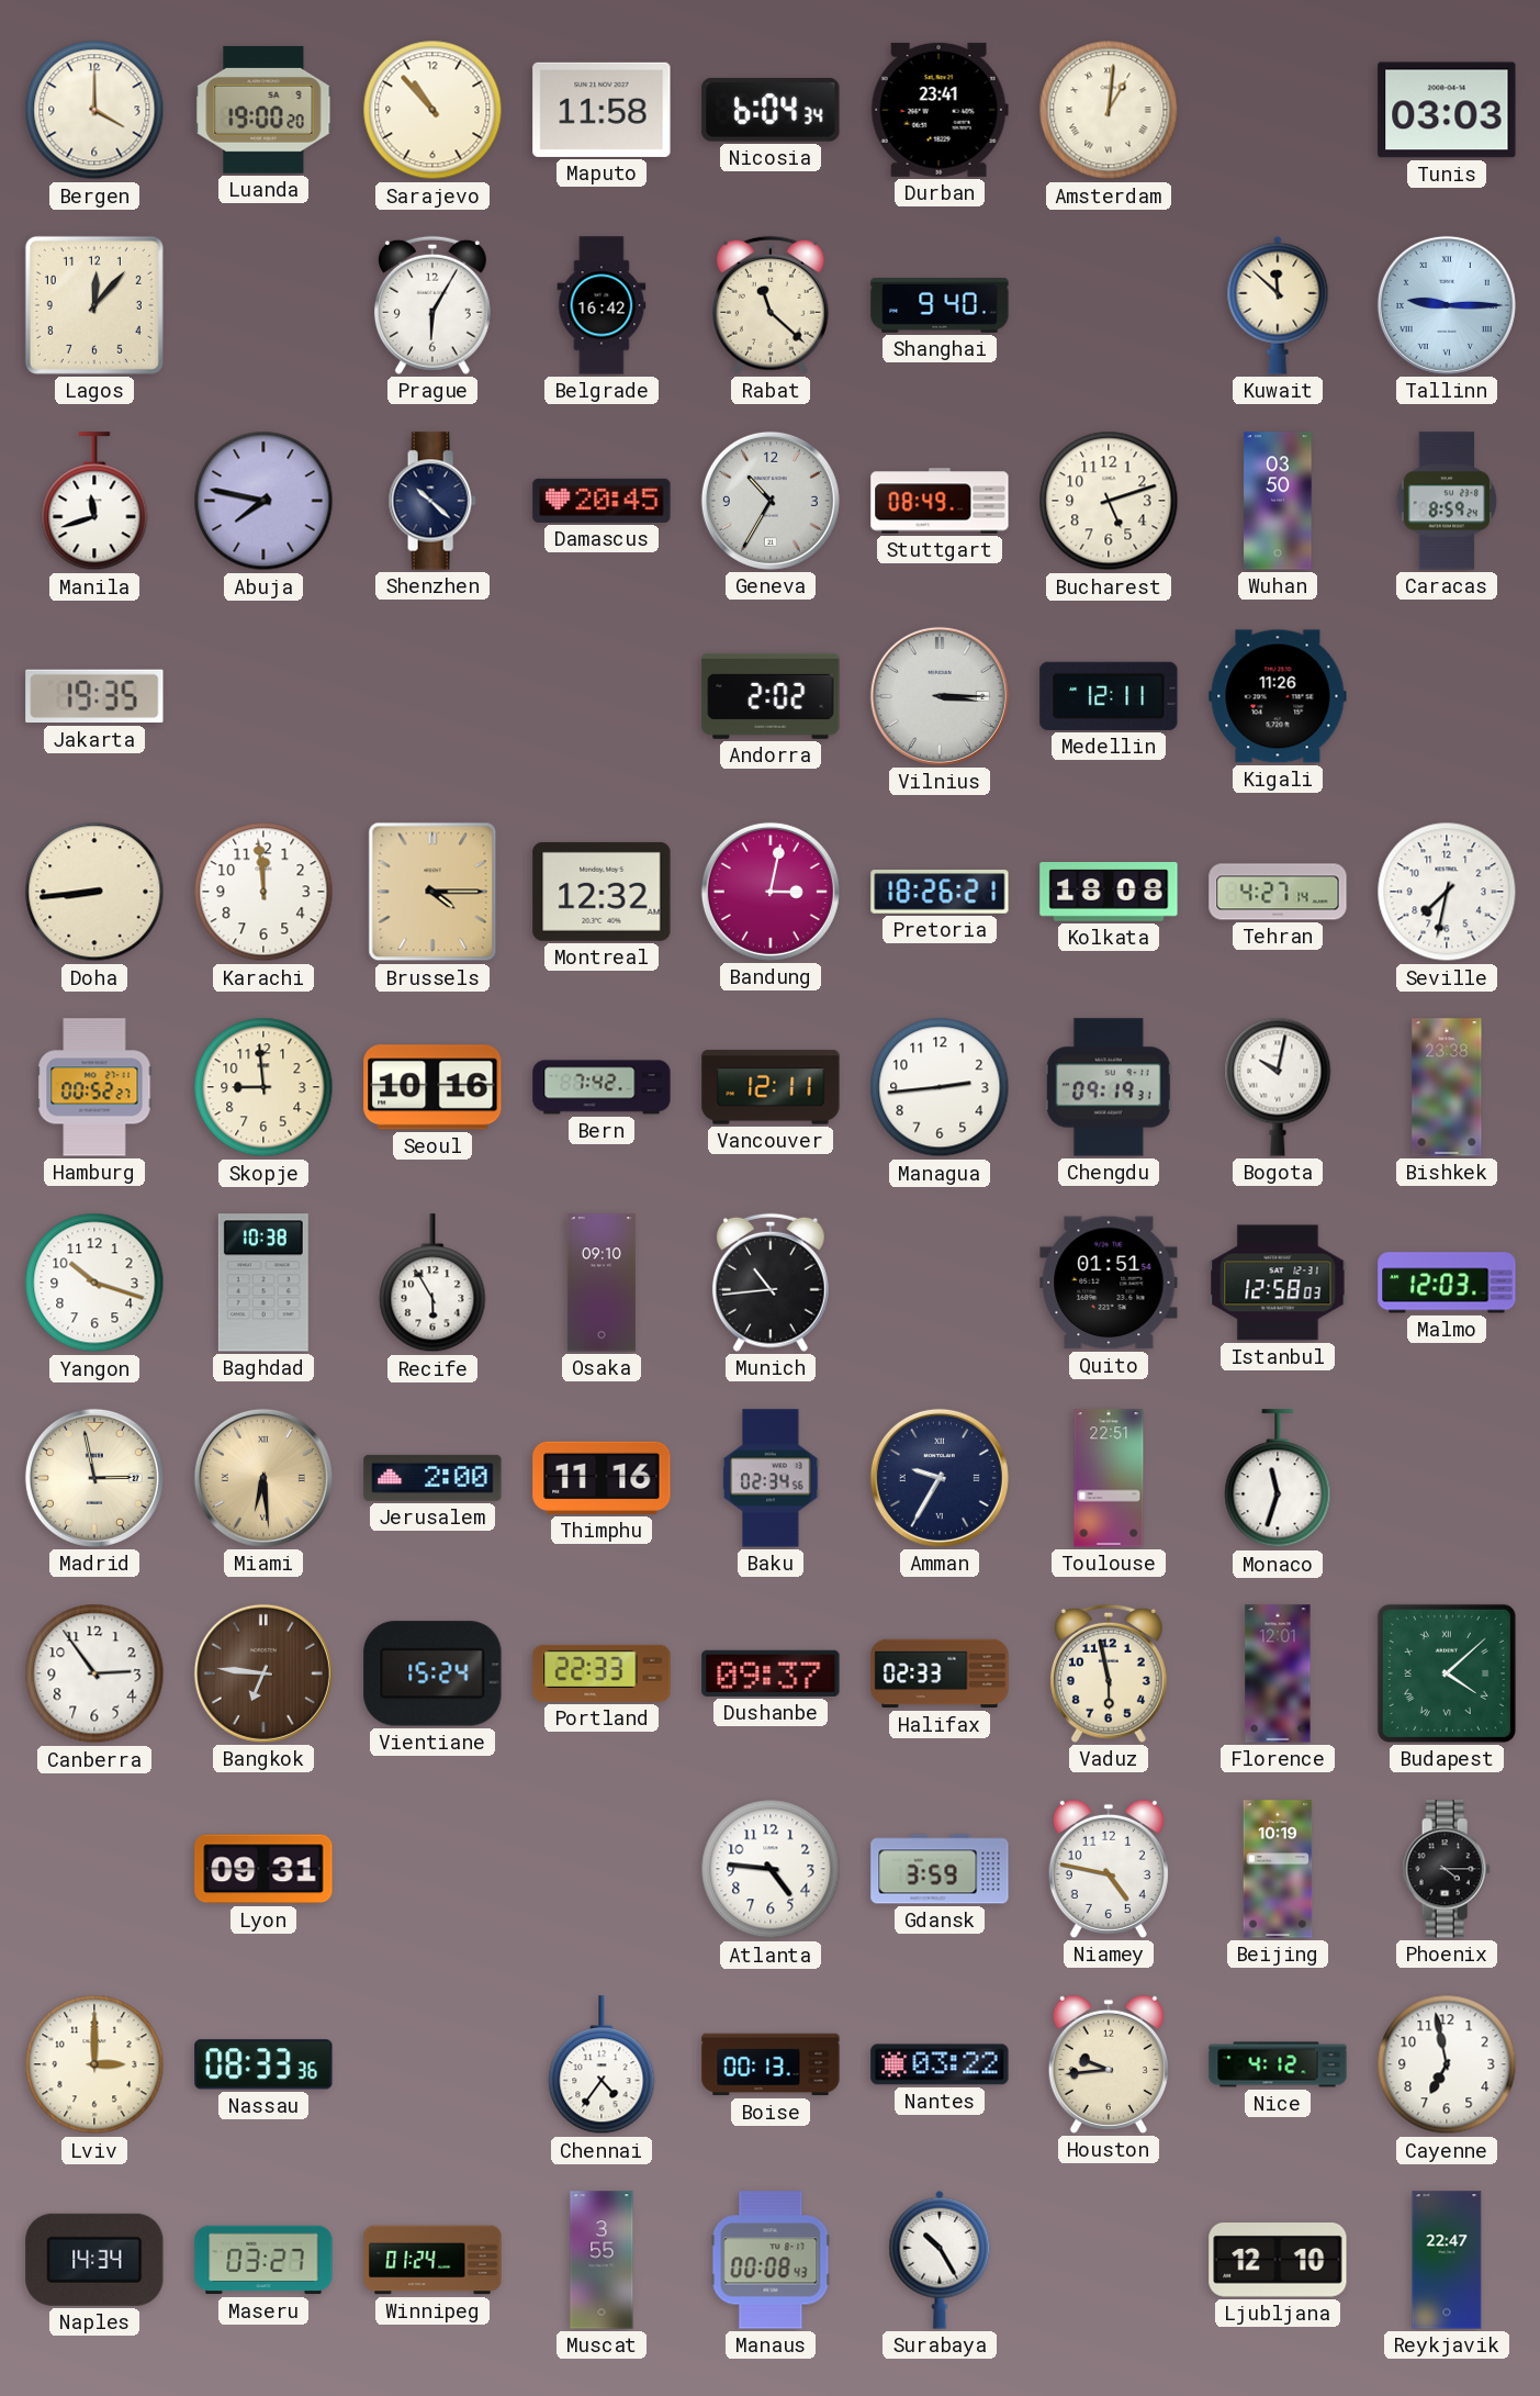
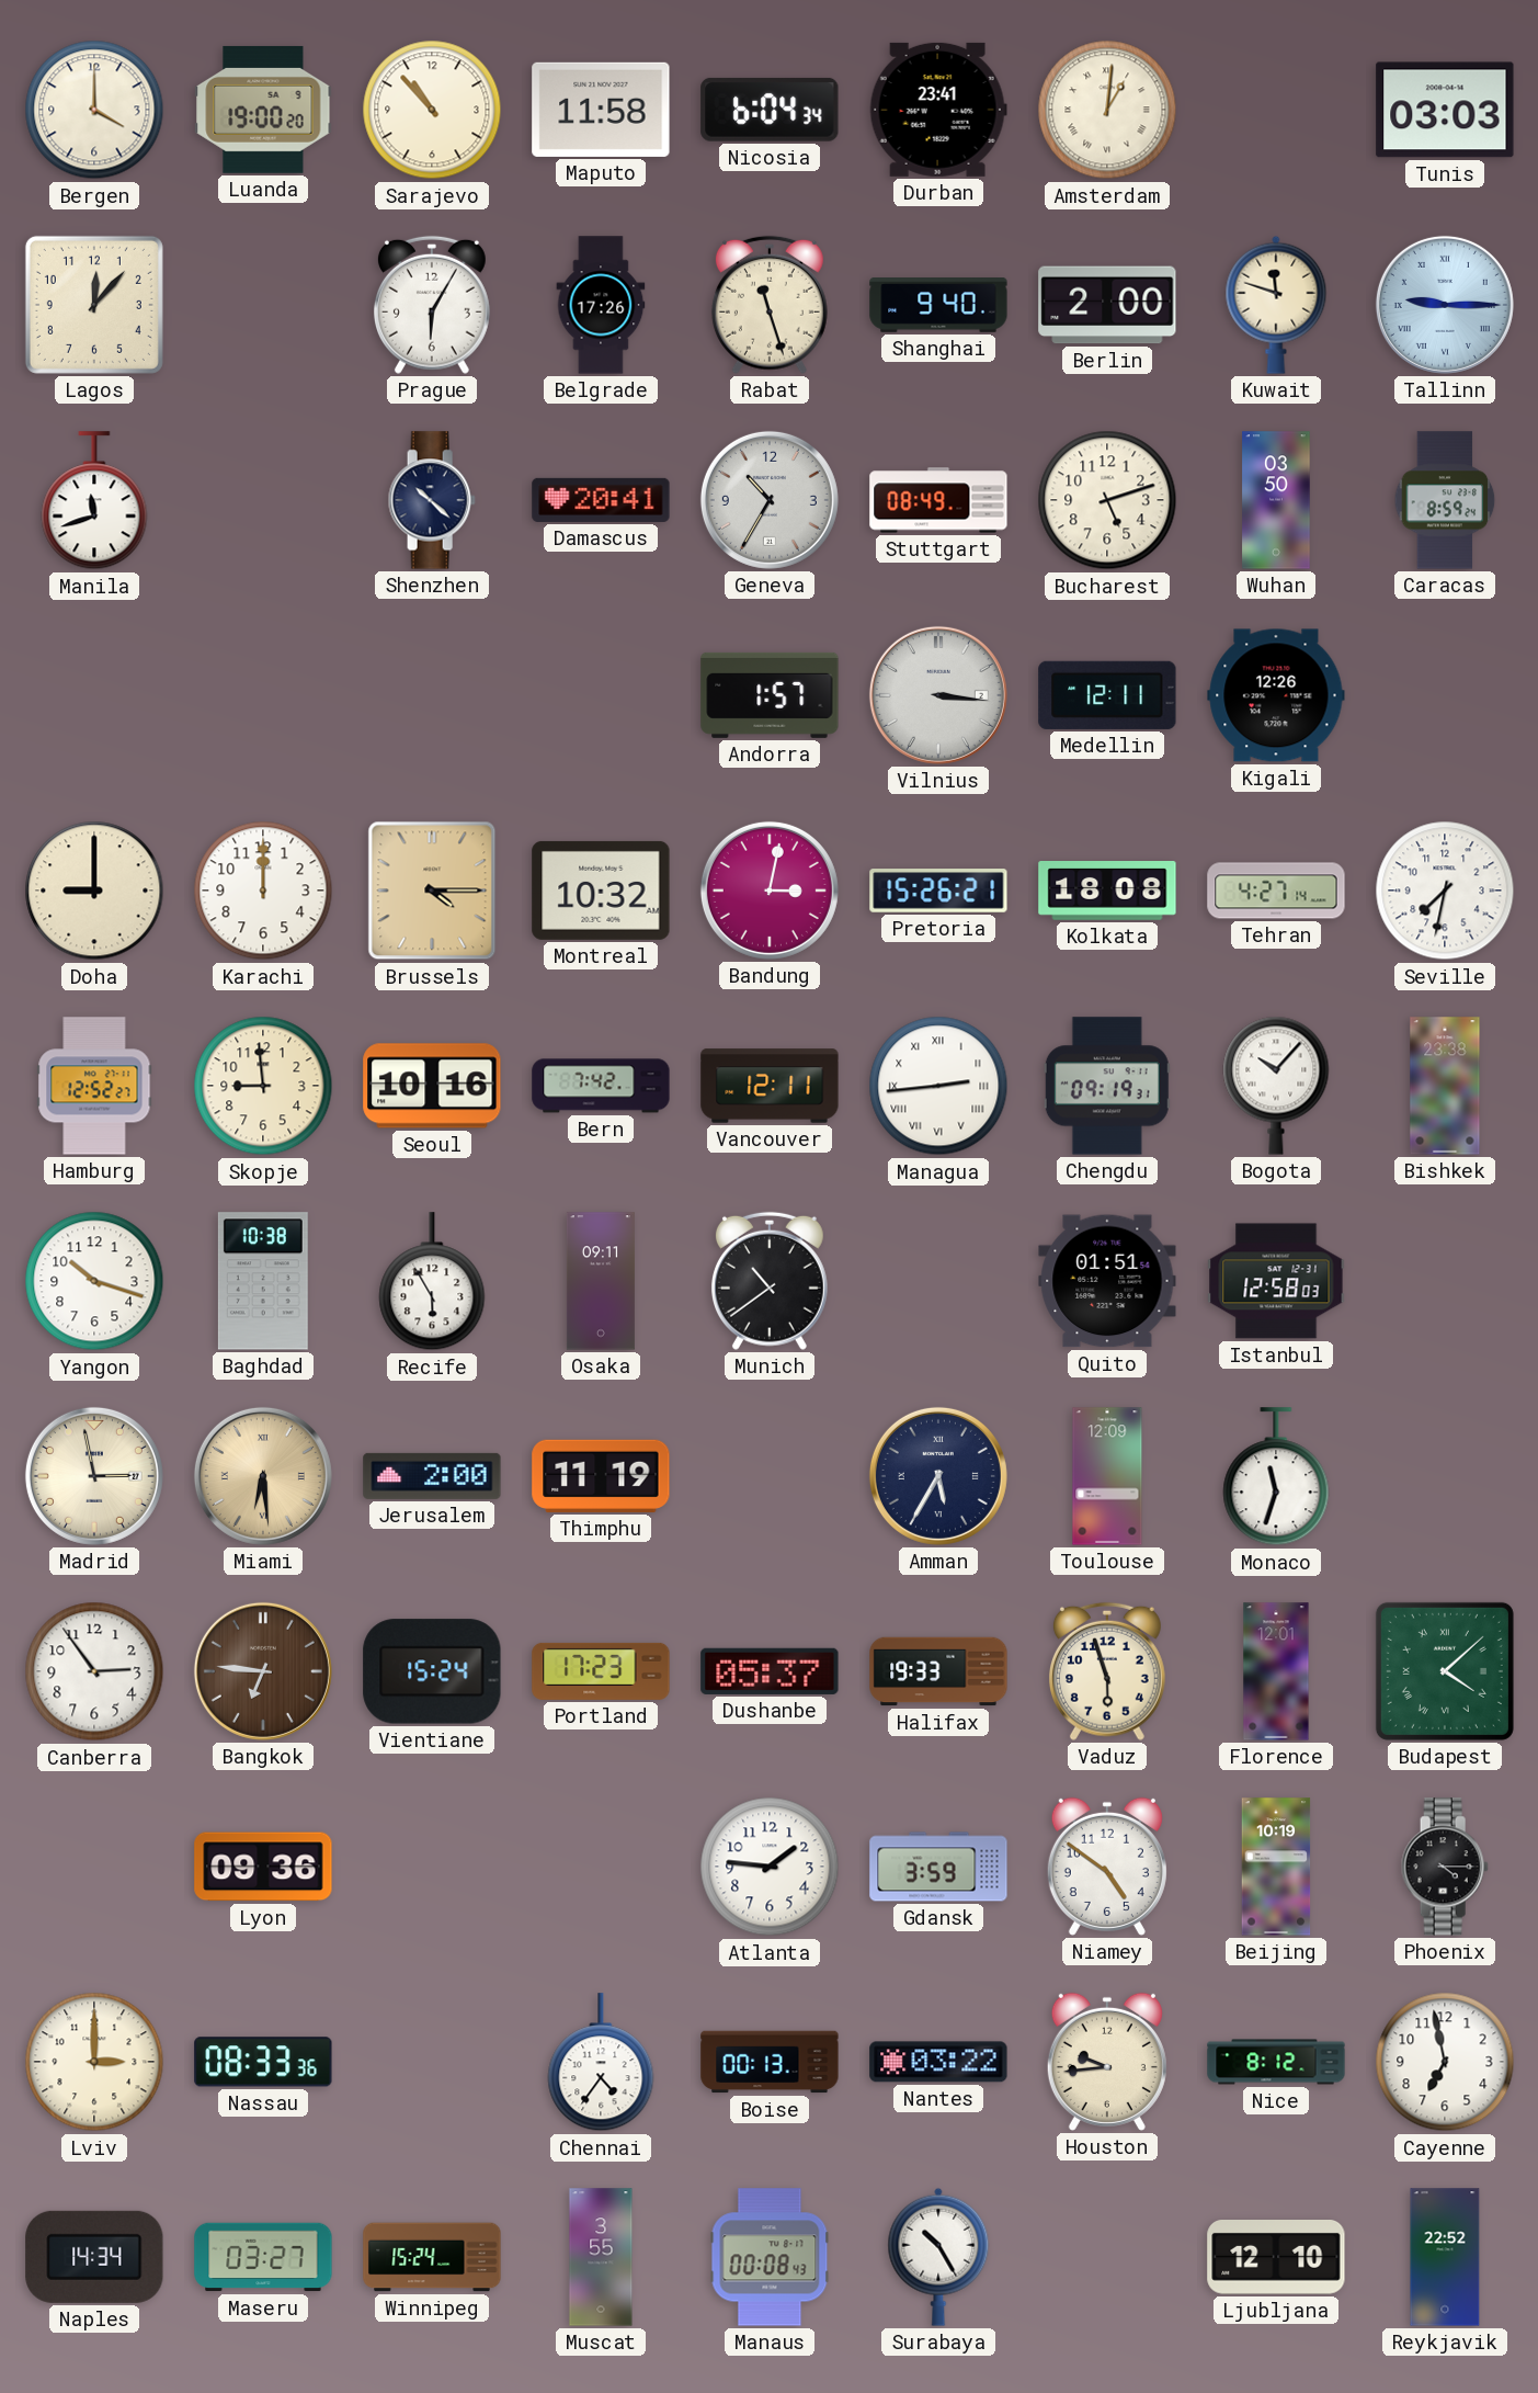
Belgrade: 16:42 -> 17:26 (601, 305)
Rabat: 11:22 -> 11:27 (770, 305)
Berlin: none -> 2:00 (1107, 305)
Kuwait: 11:52 -> 11:48 (1276, 305)
Abuja: 7:47 -> none (263, 501)
Damascus: 20:45 -> 20:41 (601, 500)
Jakarta: 19:35 -> none (94, 696)
Andorra: 2:02 -> 1:57 (770, 695)
Vilnius: 3:15 -> 3:16 (938, 695)
Kigali: 11:26 -> 12:26 (1276, 695)
Doha: 8:44 -> 9:00 (94, 891)
Karachi: 11:59 -> 12:00 (263, 891)
Montreal: 12:32 -> 10:32 (601, 891)
Pretoria: 18:26 -> 15:26 (938, 891)
Hamburg: 00:52 -> 12:52 (94, 1086)
Managua numerals: Arabic -> Roman (938, 1086)
Bogota: 10:02 -> 10:07 (1276, 1086)
Osaka: 09:10 -> 09:11 (601, 1281)
Munich: 10:44 -> 10:39 (770, 1281)
Malmo: 12:03 -> none (1447, 1283)
Thimphu: 11:16 -> 11:19 (601, 1476)
Baku: 02:34 -> none (771, 1478)
Amman: 9:35 -> 5:35 (938, 1476)
Toulouse: 22:51 -> 12:09 (1107, 1476)
Portland: 22:33 -> 17:23 (601, 1671)
Dushanbe: 09:37 -> 05:37 (770, 1671)
Halifax: 02:33 -> 19:33 (938, 1671)
Vaduz: 5:58 -> 5:57 (1107, 1671)
Lyon: 09:31 -> 09:36 (263, 1867)
Atlanta: 4:46 -> 1:46 (770, 1867)
Niamey: 4:47 -> 4:51 (1107, 1867)
Nice: 4:12 -> 8:12 (1276, 2062)
Winnipeg: 01:24 -> 15:24 (432, 2257)
Reykjavik: 22:47 -> 22:52 (1445, 2257)
